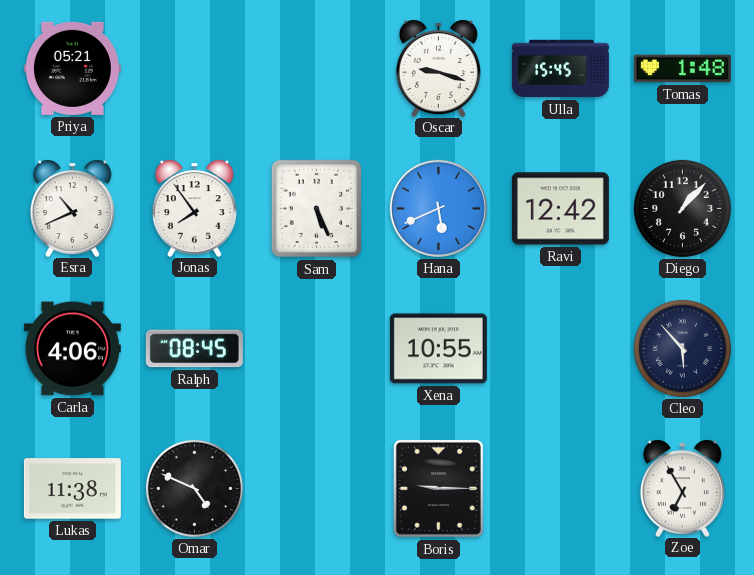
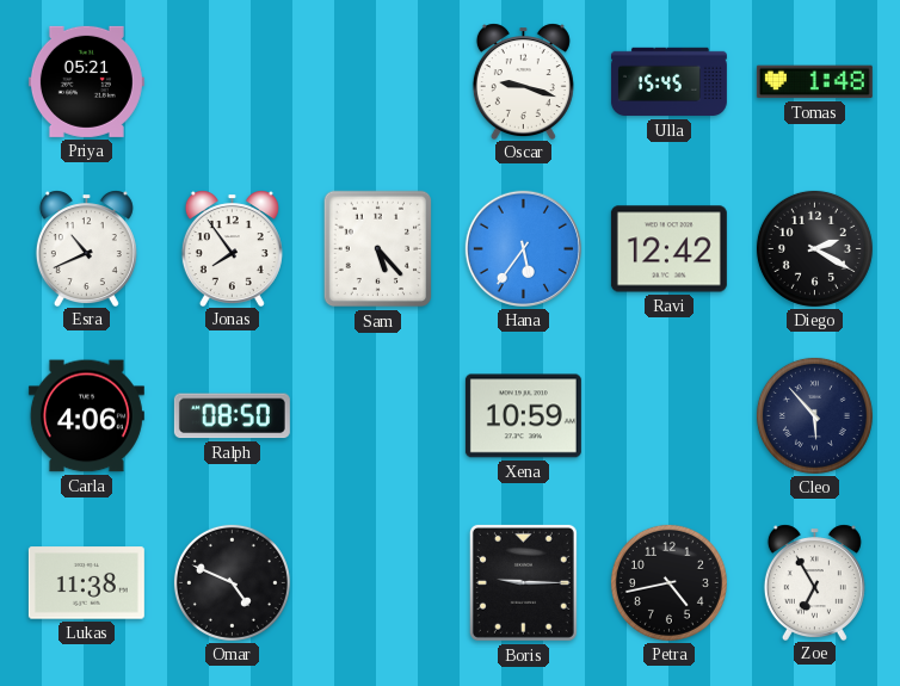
Sam: 5:26 -> 5:23 (377, 249)
Hana: 5:41 -> 5:36 (523, 248)
Diego: 1:07 -> 2:20 (814, 248)
Ralph: 08:45 -> 08:50 (232, 416)
Xena: 10:55 -> 10:59 (523, 416)
Petra: none -> 4:43 (668, 582)
